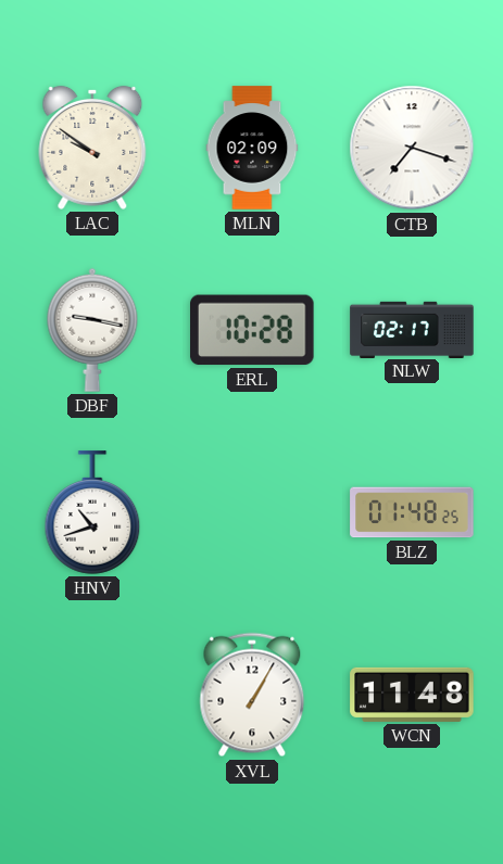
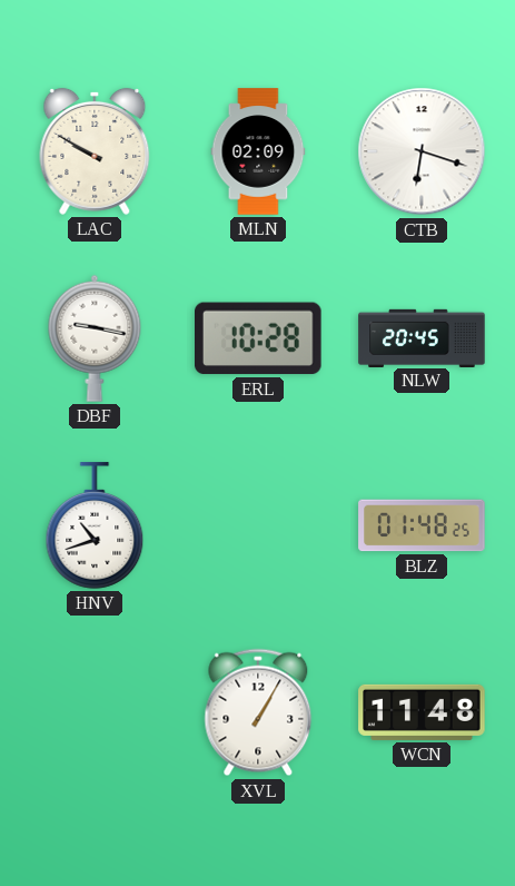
LAC: 9:51 -> 9:50 (95, 151)
CTB: 7:18 -> 6:18 (422, 151)
NLW: 02:17 -> 20:45 (422, 337)
